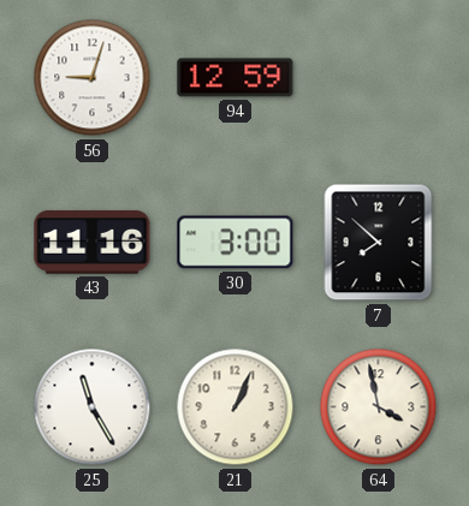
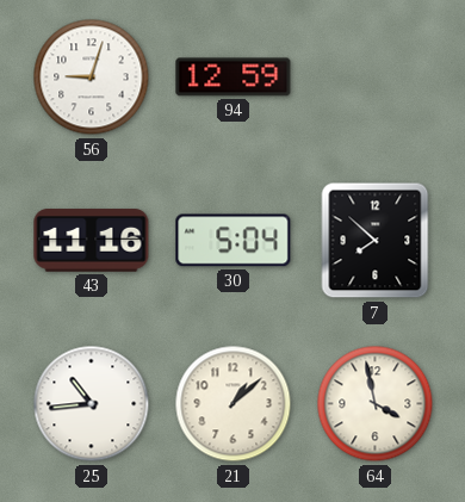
30: 3:00 -> 5:04 (234, 241)
25: 11:25 -> 10:44 (92, 404)
21: 1:04 -> 1:08 (234, 404)
